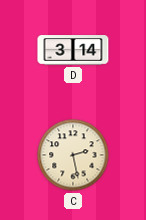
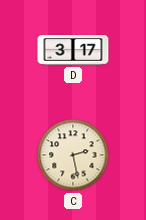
D: 3:14 -> 3:17 (73, 50)
